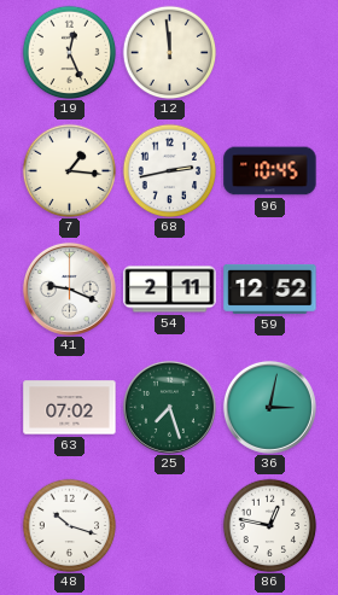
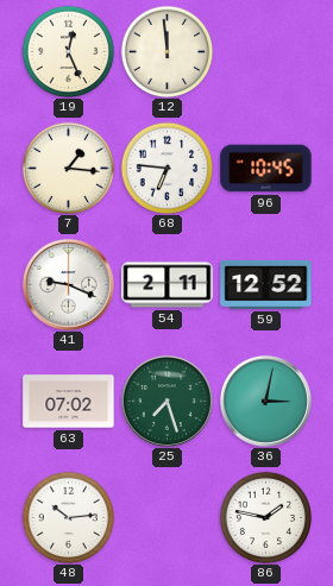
68: 2:43 -> 6:46 (166, 168)
48: 10:18 -> 10:14 (68, 517)
86: 12:47 -> 1:47 (265, 517)
